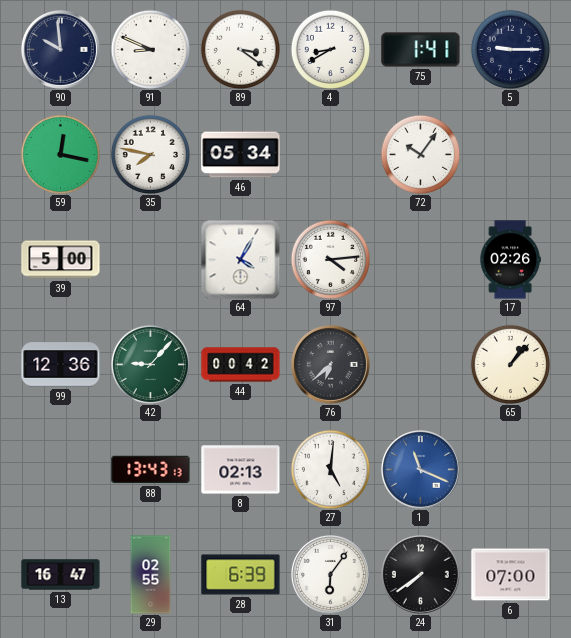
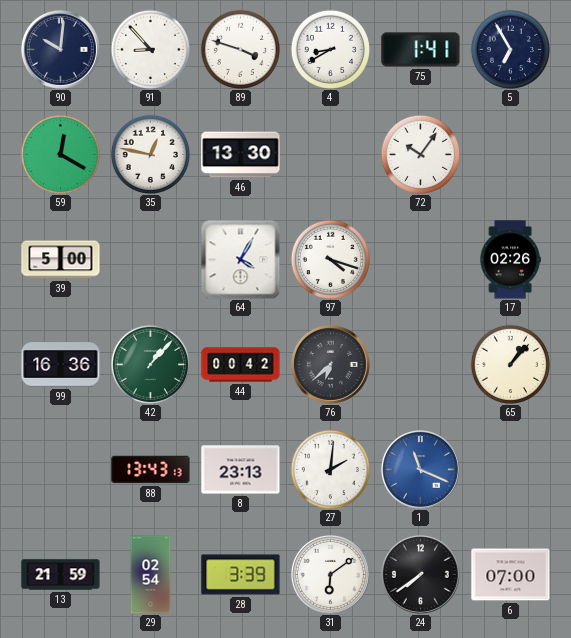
90: 9:59 -> 10:01 (60, 49)
91: 8:49 -> 8:53 (150, 49)
89: 3:21 -> 3:48 (240, 49)
5: 9:15 -> 6:55 (510, 49)
59: 12:17 -> 12:20 (60, 154)
35: 7:47 -> 12:47 (150, 154)
46: 05:34 -> 13:30 (241, 155)
97: 4:14 -> 4:18 (330, 259)
99: 12:36 -> 16:36 (61, 365)
42: 9:07 -> 1:07 (150, 364)
8: 02:13 -> 23:13 (241, 470)
27: 5:01 -> 2:01 (330, 469)
13: 16:47 -> 21:59 (61, 575)
29: 02:55 -> 02:54 (151, 575)
28: 6:39 -> 3:39 (241, 575)
31: 6:06 -> 6:09 (330, 574)
